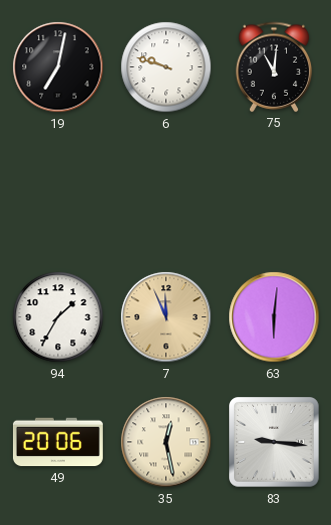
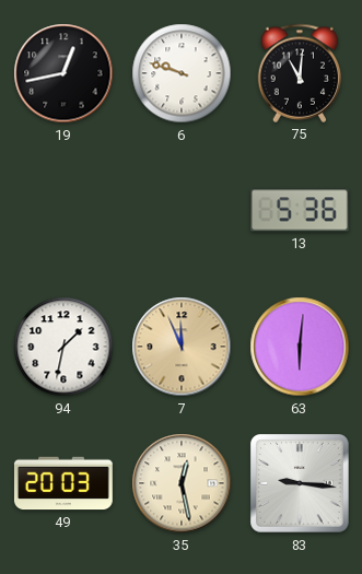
19: 7:02 -> 12:43 (63, 73)
13: none -> 5:36 (300, 210)
94: 1:35 -> 1:32 (63, 347)
49: 20:06 -> 20:03 (63, 483)
